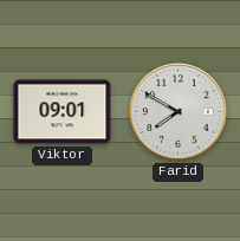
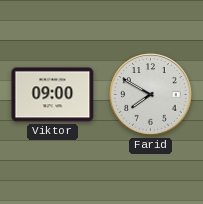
Viktor: 09:01 -> 09:00 (53, 95)
